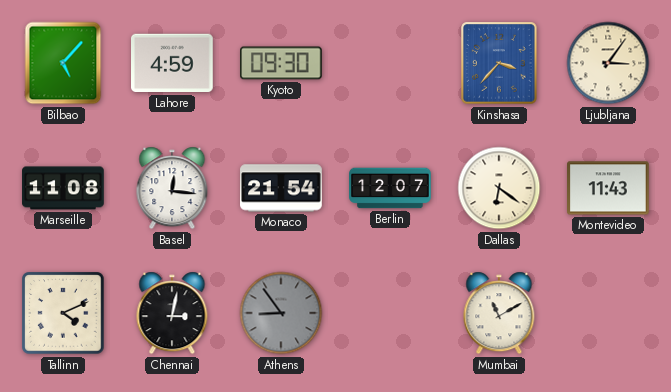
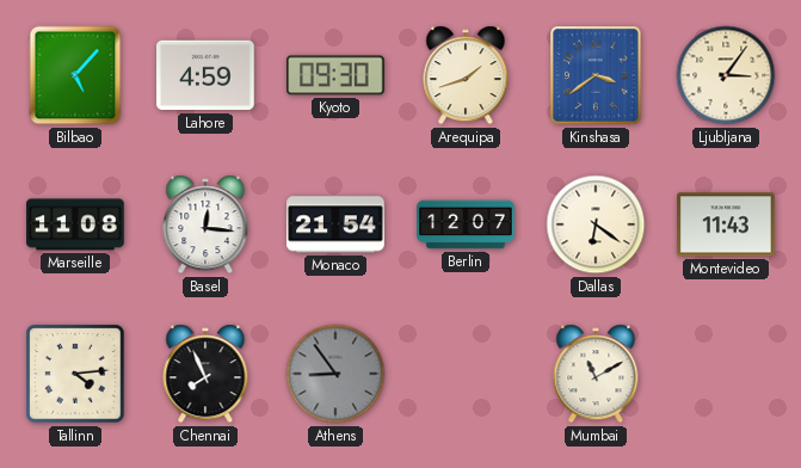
Arequipa: none -> 1:42 (466, 75)
Kinshasa: 3:37 -> 3:39 (596, 75)
Tallinn: 4:11 -> 4:14 (75, 374)
Chennai: 3:02 -> 7:56 (205, 374)
